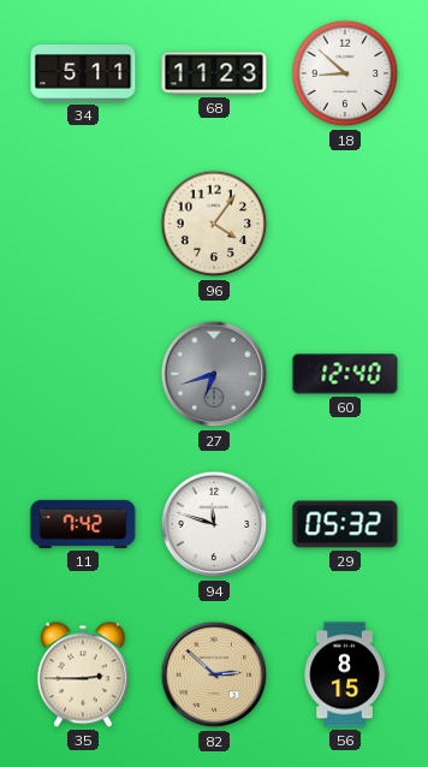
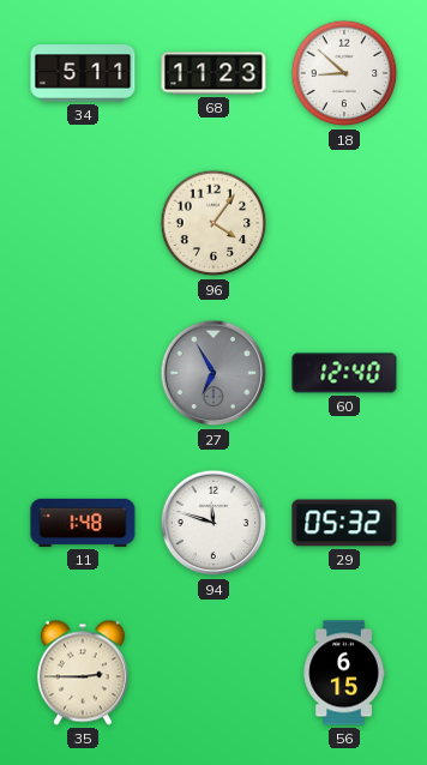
27: 6:42 -> 6:55 (213, 373)
11: 7:42 -> 1:48 (83, 523)
82: 2:52 -> none (214, 674)
56: 8:15 -> 6:15 (344, 673)
